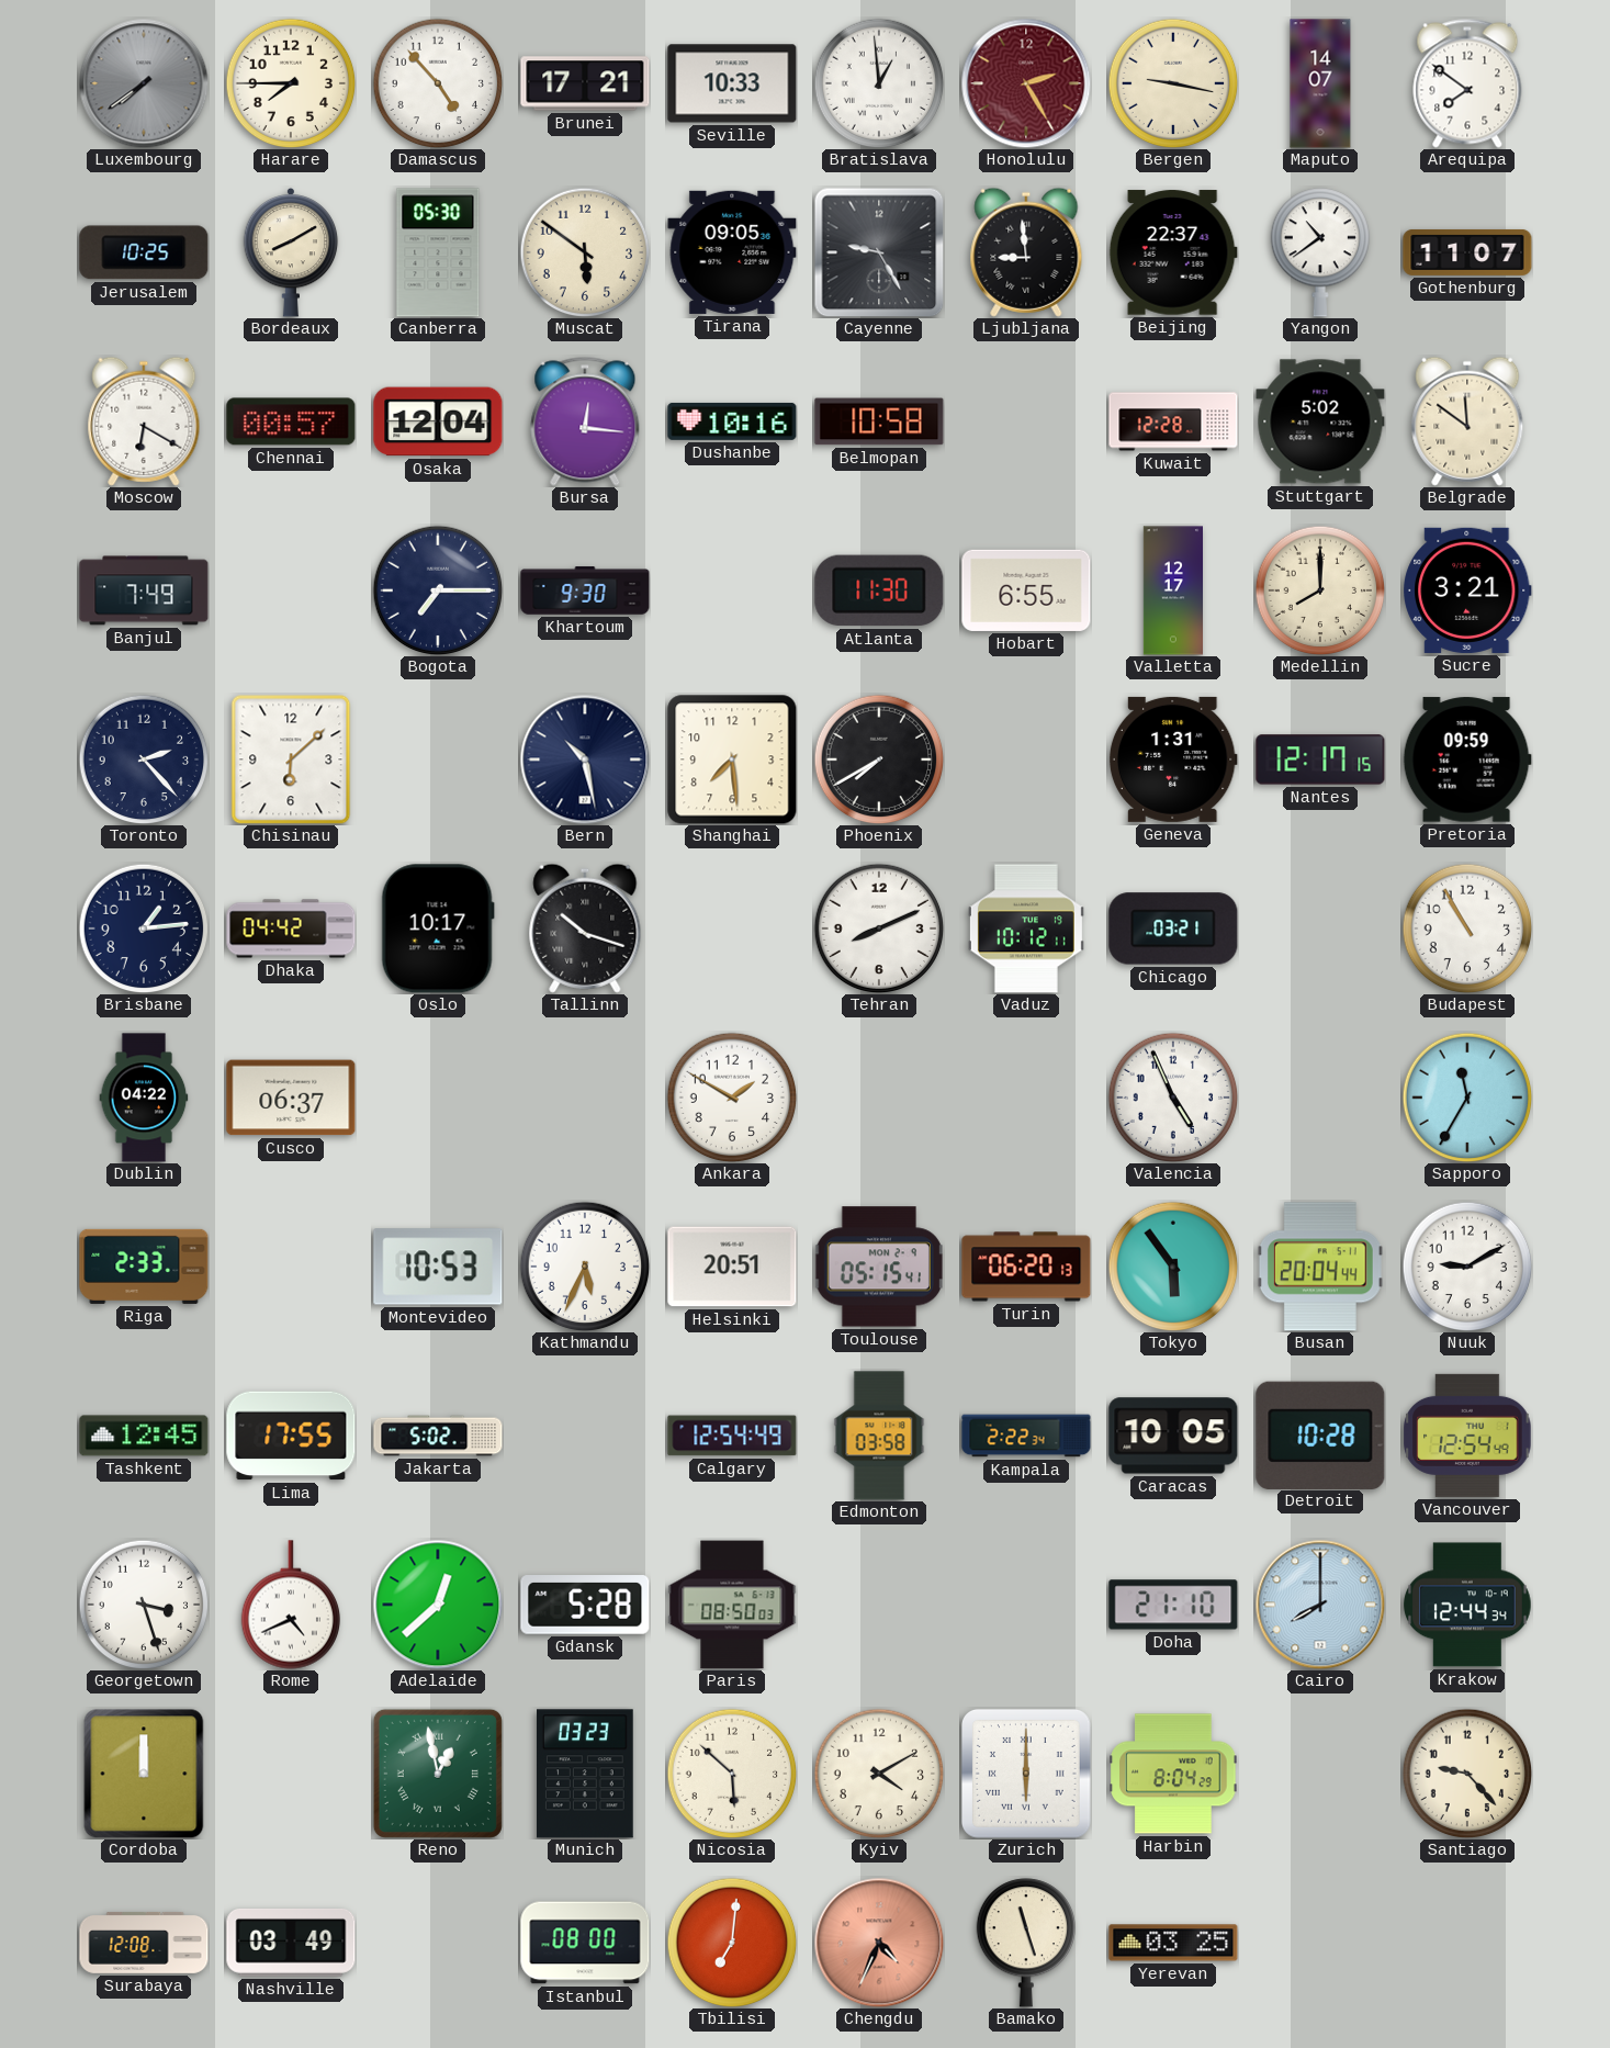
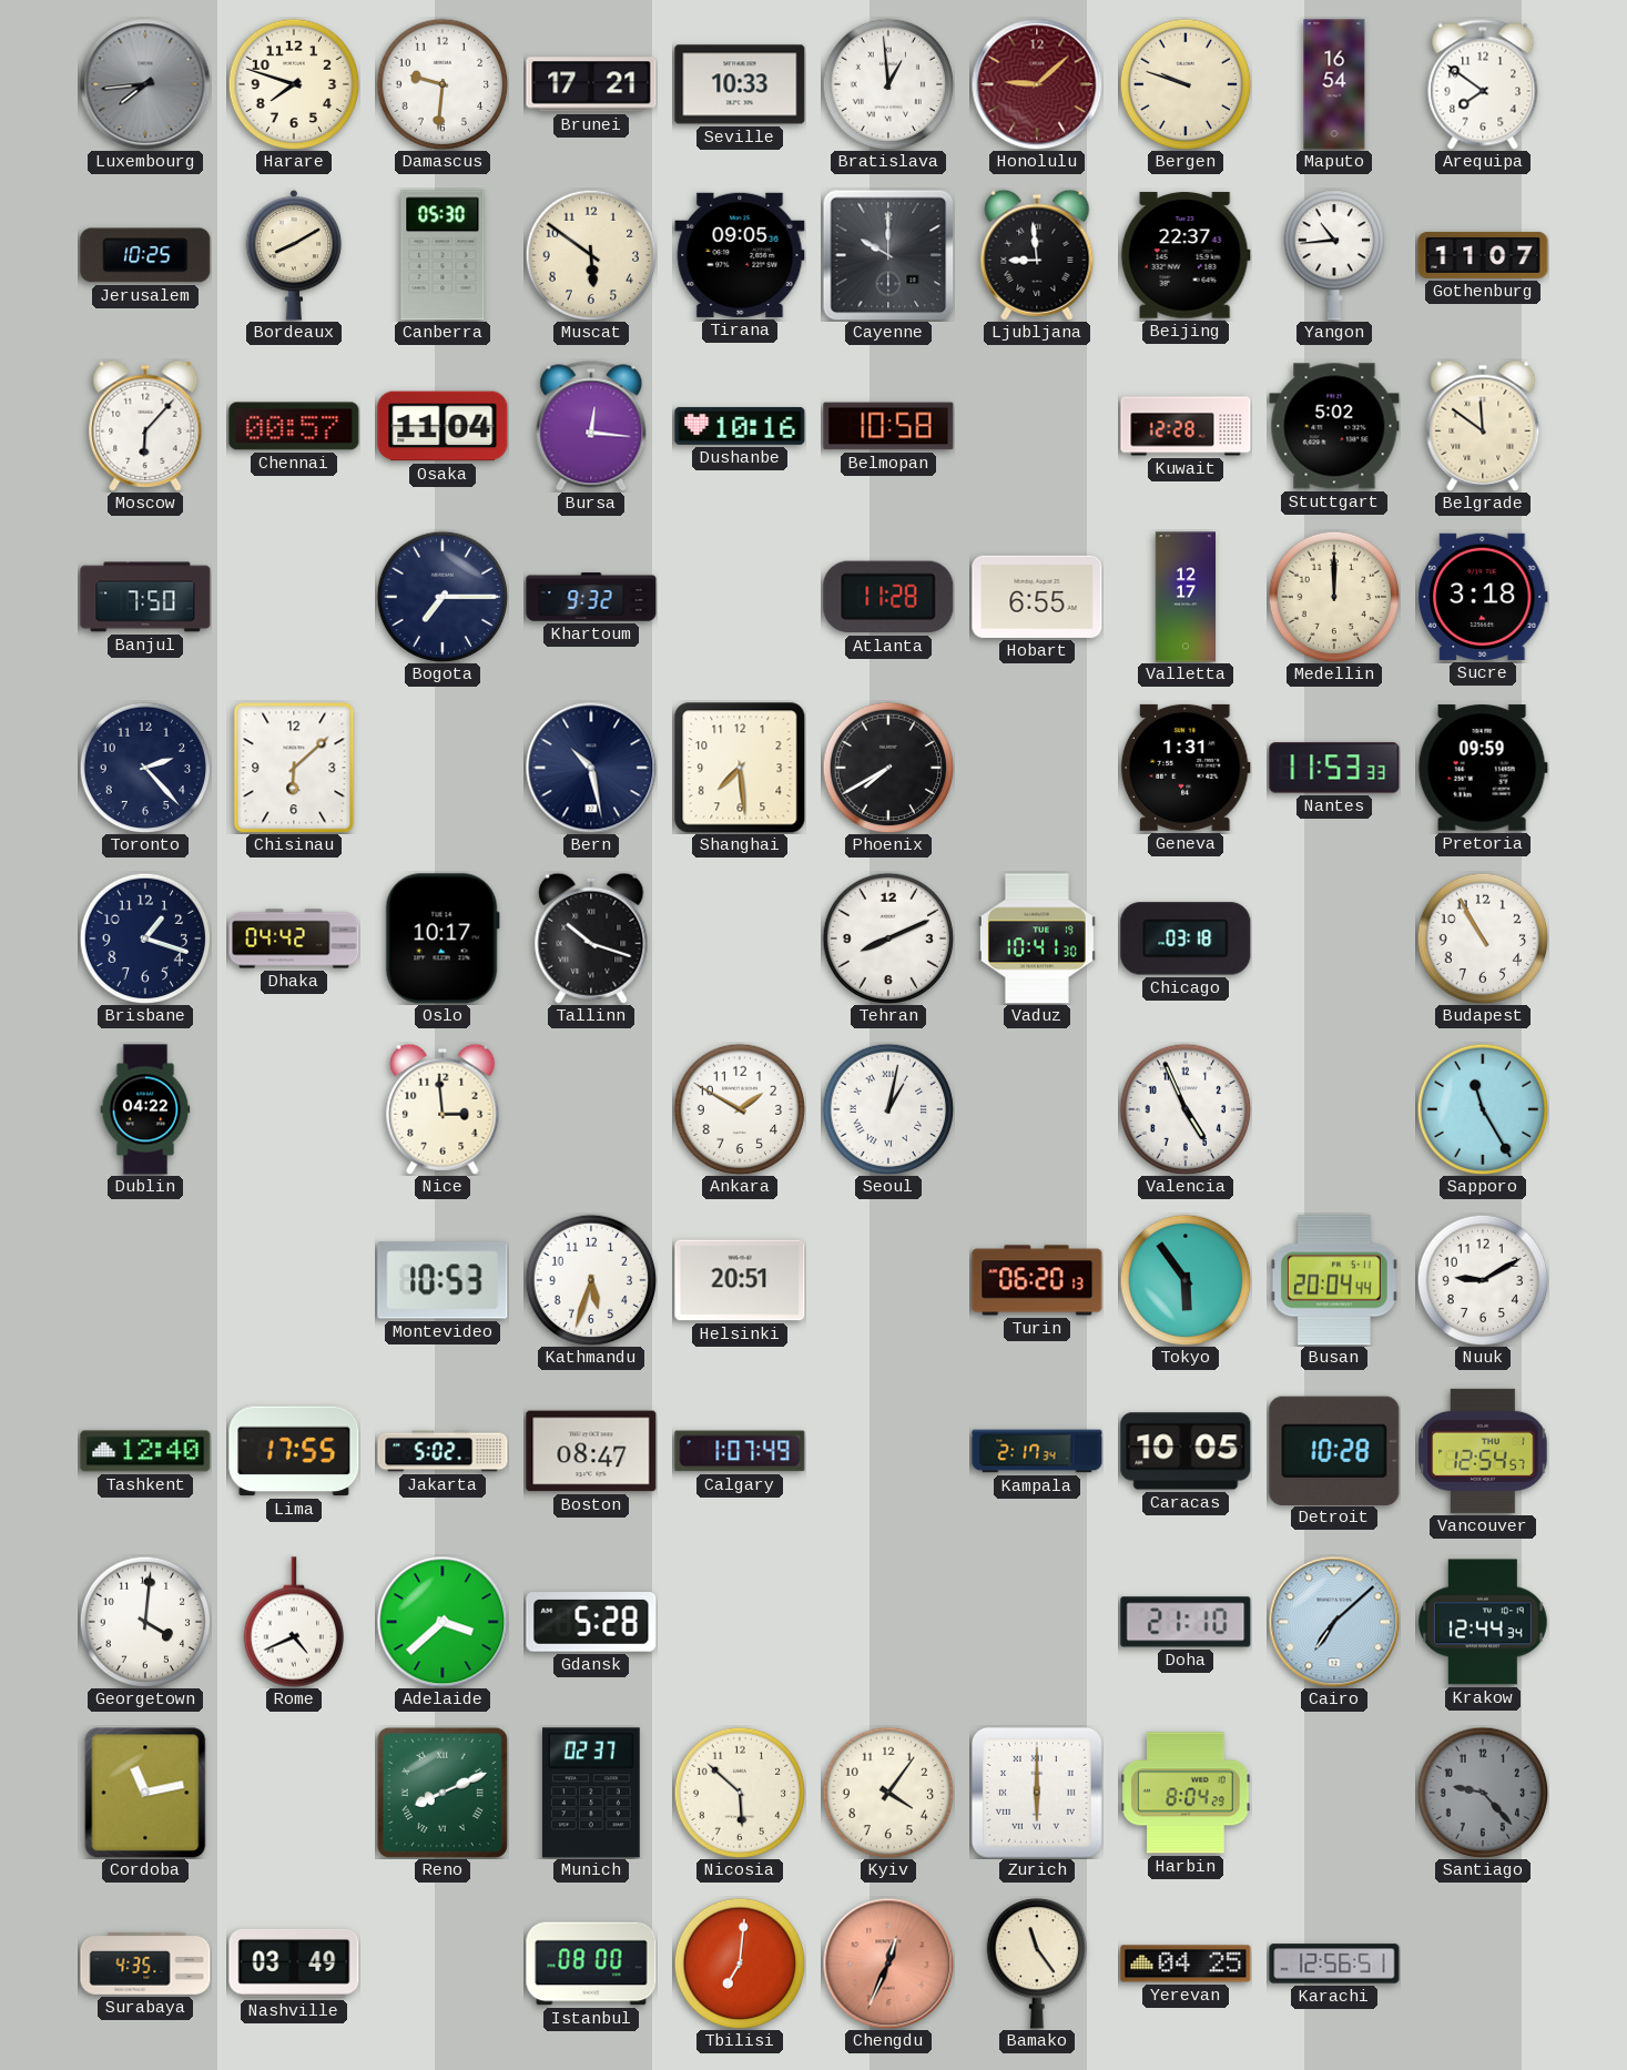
Luxembourg: 7:39 -> 7:44 (145, 84)
Harare: 7:45 -> 7:48 (294, 84)
Damascus: 4:53 -> 9:31 (443, 84)
Honolulu: 2:25 -> 9:08 (1037, 84)
Bergen: 9:17 -> 9:48 (1186, 84)
Maputo: 14:07 -> 16:54 (1334, 84)
Cayenne: 9:25 -> 10:00 (888, 255)
Yangon: 10:39 -> 10:44 (1333, 255)
Moscow: 6:20 -> 6:07 (145, 426)
Osaka: 12:04 -> 11:04 (443, 426)
Banjul: 7:49 -> 7:50 (145, 597)
Khartoum: 9:30 -> 9:32 (591, 597)
Atlanta: 11:30 -> 11:28 (888, 597)
Medellin: 8:00 -> 12:00 (1334, 597)
Sucre: 3:21 -> 3:18 (1483, 597)
Nantes: 12:17 -> 11:53 (1334, 768)
Brisbane: 1:14 -> 1:18 (145, 938)
Vaduz: 10:12 -> 10:41 (1037, 938)
Chicago: 03:21 -> 03:18 (1186, 938)
Cusco: 06:37 -> none (291, 1098)
Nice: none -> 2:59 (443, 1109)
Seoul: none -> 1:02 (888, 1109)
Sapporo: 11:35 -> 11:25 (1483, 1109)
Riga: 2:33 -> none (144, 1267)
Kathmandu: 5:34 -> 5:33 (591, 1280)
Toulouse: 05:15 -> none (879, 1267)
Tashkent: 12:45 -> 12:40 (145, 1451)
Boston: none -> 08:47 (591, 1451)
Calgary: 12:54 -> 1:07 (740, 1451)
Edmonton: 03:58 -> none (879, 1436)
Kampala: 2:22 -> 2:17 (1037, 1451)
Vancouver: 12:54:49 -> 12:54:57 (1483, 1451)
Georgetown: 3:27 -> 4:01 (145, 1622)
Adelaide: 12:38 -> 3:38 (443, 1622)
Paris: 08:50 -> none (732, 1605)
Cairo: 8:00 -> 7:08 (1334, 1622)
Cordoba: 12:00 -> 11:13 (145, 1793)
Reno: 12:58 -> 8:11 (443, 1793)
Munich: 03:23 -> 02:37 (592, 1793)
Kyiv: 4:10 -> 4:06 (888, 1793)
Santiago dial: cream -> grey (1483, 1793)
Surabaya: 12:08 -> 4:35 (145, 1964)
Chengdu: 4:34 -> 12:34 (888, 1964)
Bamako: 11:27 -> 11:24 (1036, 1964)
Yerevan: 03:25 -> 04:25 (1186, 1964)
Karachi: none -> 12:56 (1334, 1964)
